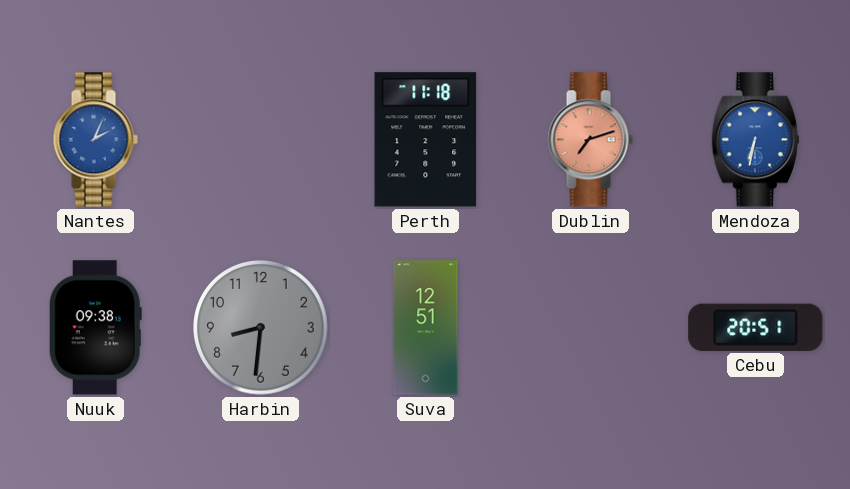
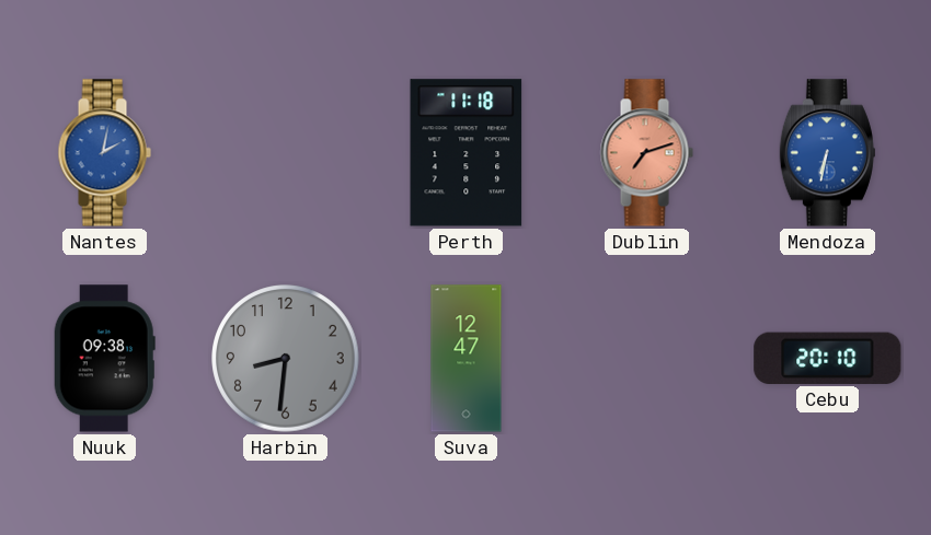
Nantes: 2:04 -> 2:02 (104, 153)
Suva: 12:51 -> 12:47 (467, 359)
Cebu: 20:51 -> 20:10 (828, 358)
